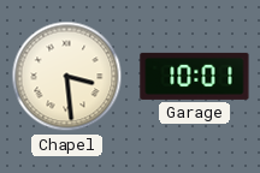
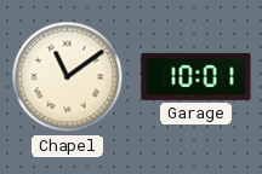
Chapel: 3:29 -> 11:09 (68, 77)
